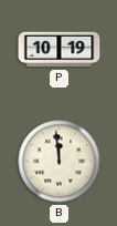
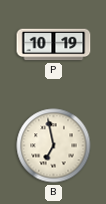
B: 11:59 -> 6:58 (54, 146)
